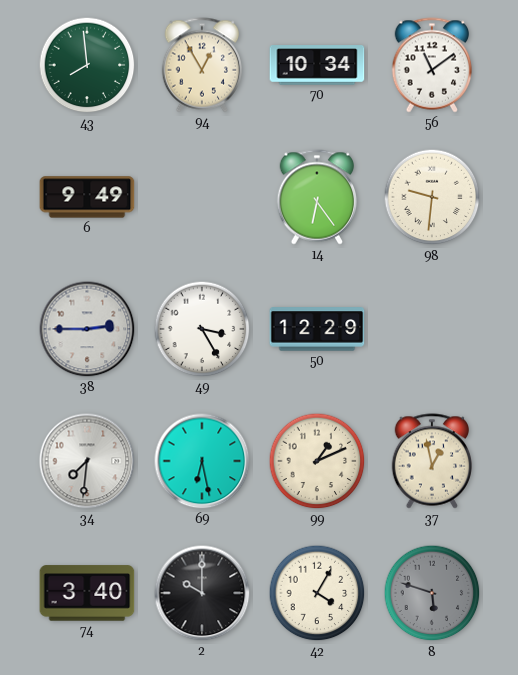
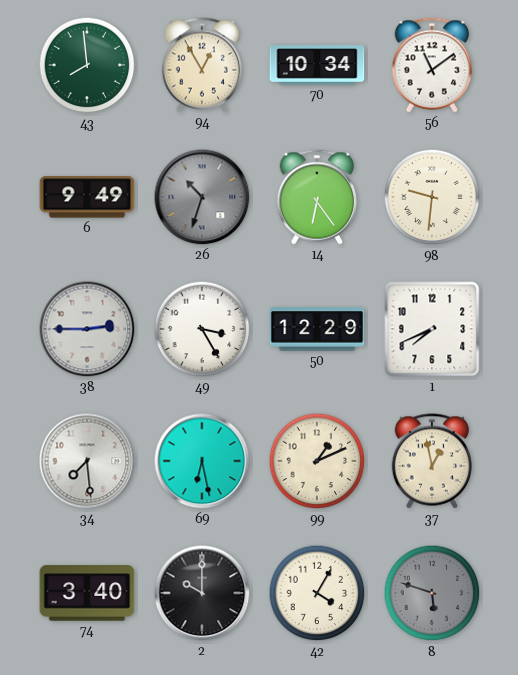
26: none -> 10:33 (202, 197)
1: none -> 7:41 (432, 329)
34: 7:31 -> 7:29 (87, 461)
